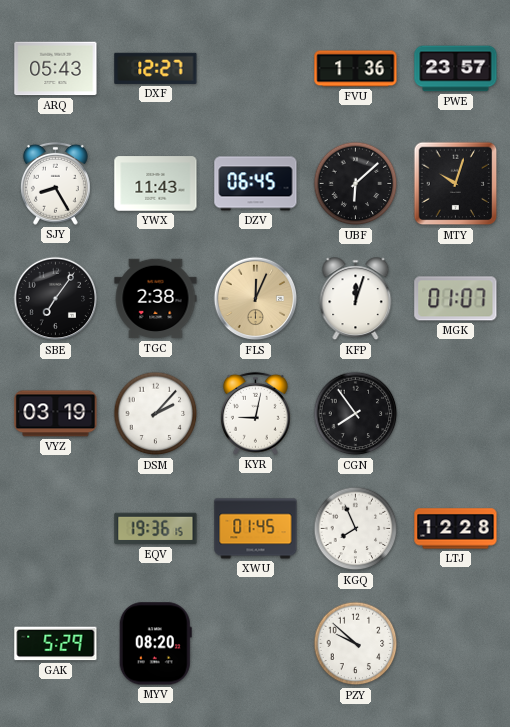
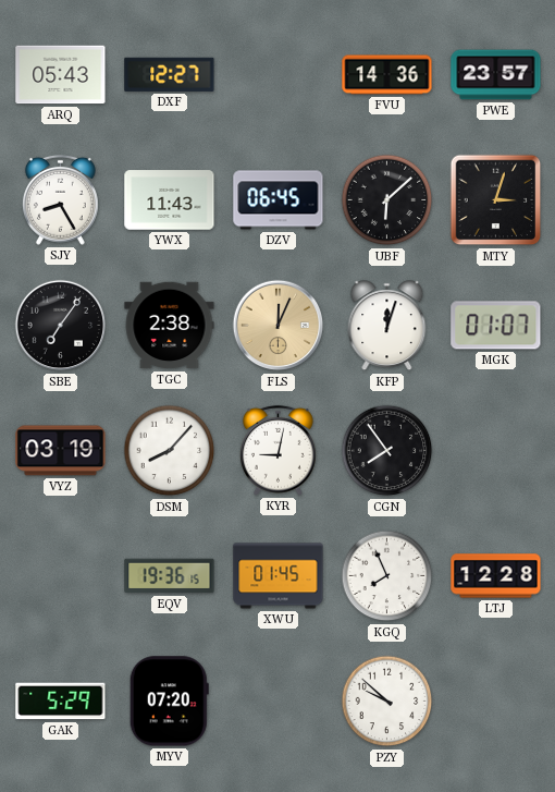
FVU: 1:36 -> 14:36 (387, 75)
MTY: 10:03 -> 3:03 (496, 200)
DSM: 2:07 -> 8:07 (170, 451)
MYV: 08:20 -> 07:20 (169, 702)
